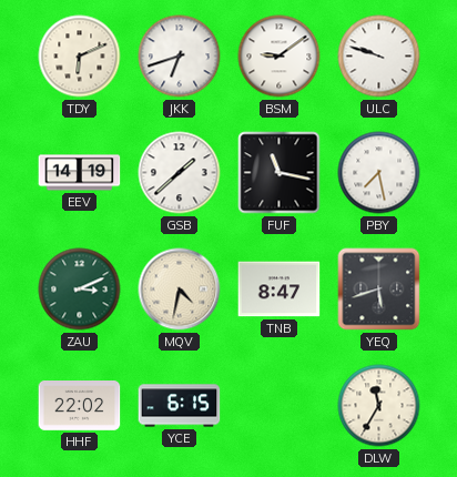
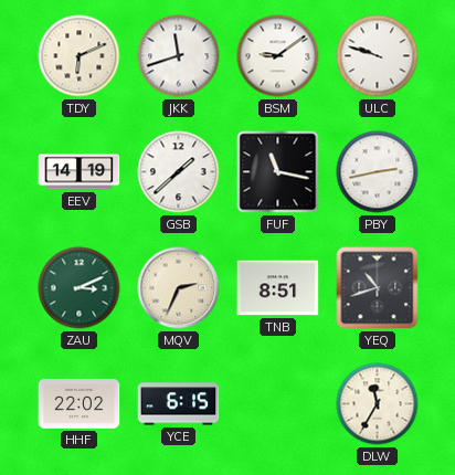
JKK: 6:42 -> 11:42 (179, 56)
PBY: 7:28 -> 2:43 (378, 172)
MQV: 4:32 -> 2:34 (179, 288)
TNB: 8:47 -> 8:51 (278, 288)
YEQ: 5:42 -> 10:42 (378, 288)
